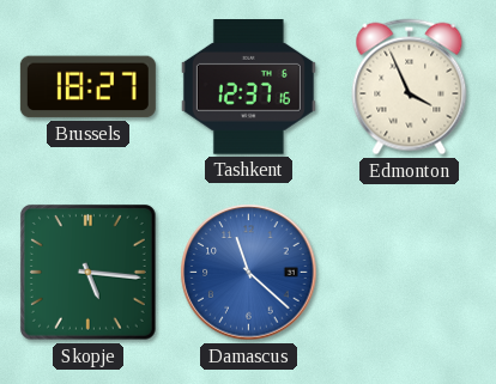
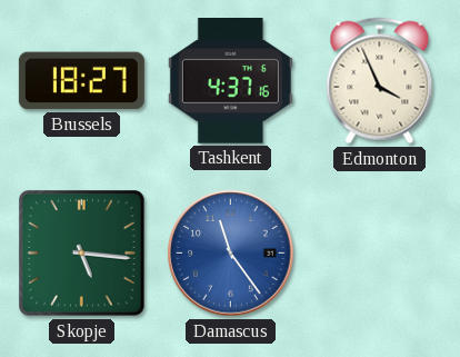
Tashkent: 12:37 -> 4:37 (230, 81)
Damascus: 11:22 -> 11:24 (231, 254)
